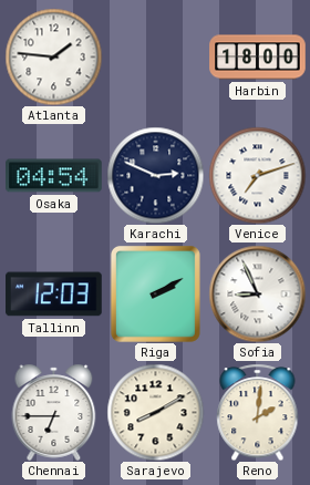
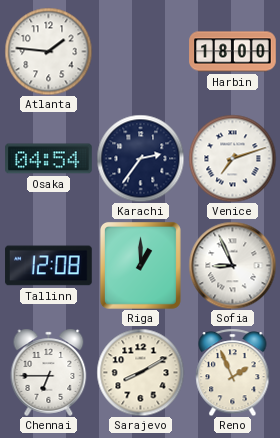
Karachi: 2:49 -> 2:36 (140, 158)
Tallinn: 12:03 -> 12:08 (49, 266)
Riga: 2:10 -> 1:00 (140, 265)
Reno: 2:01 -> 1:56 (233, 372)
